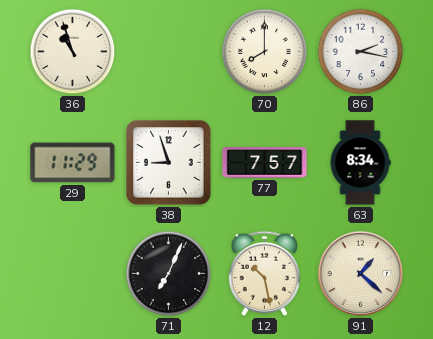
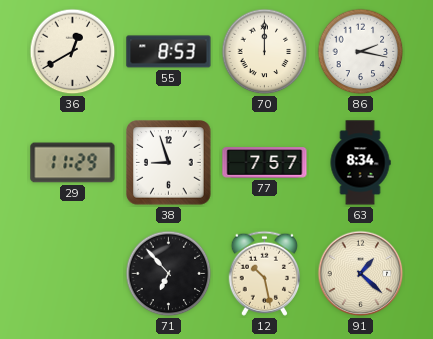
36: 10:57 -> 12:40 (73, 52)
55: none -> 8:53 (169, 52)
70: 8:00 -> 12:00 (265, 52)
71: 7:04 -> 6:53 (169, 274)
